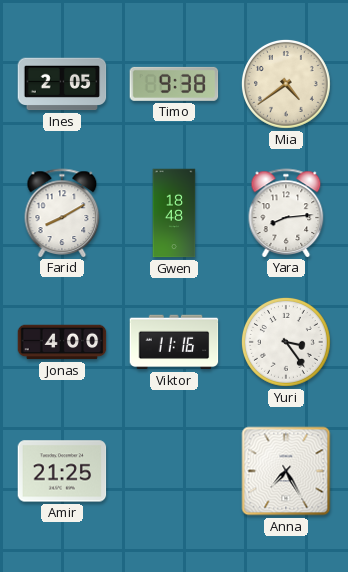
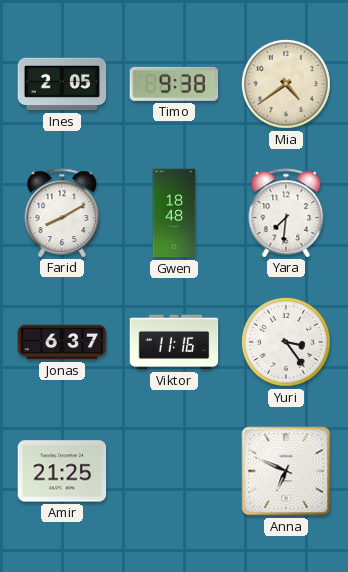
Yara: 8:14 -> 7:31 (286, 213)
Jonas: 4:00 -> 6:37 (62, 342)
Anna: 7:25 -> 6:49 (286, 471)
